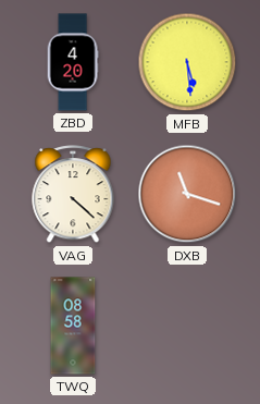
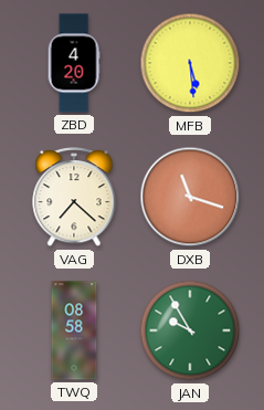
VAG: 4:22 -> 7:22 (74, 198)
JAN: none -> 9:55 (190, 330)
